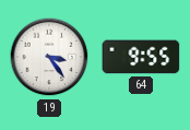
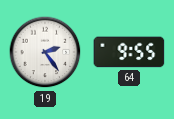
19: 3:24 -> 2:24 (45, 52)
